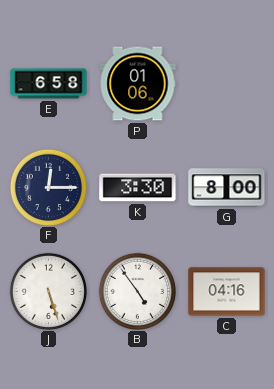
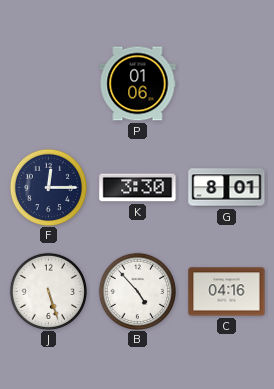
E: 6:58 -> none (49, 84)
G: 8:00 -> 8:01 (227, 188)
B: 4:54 -> 4:53 (137, 291)
